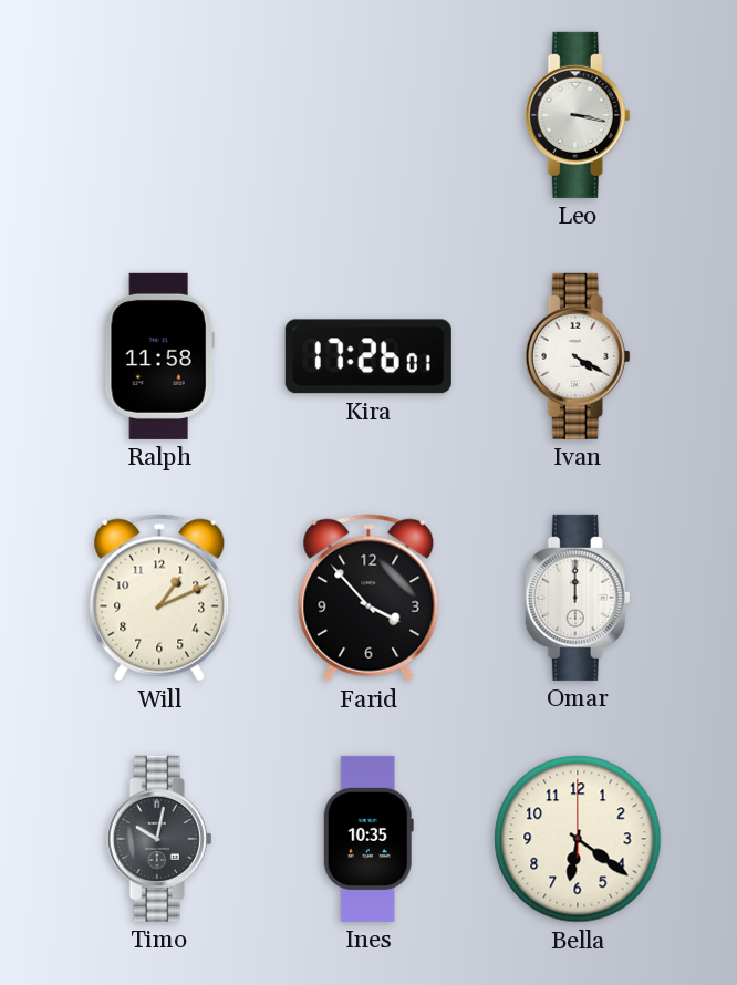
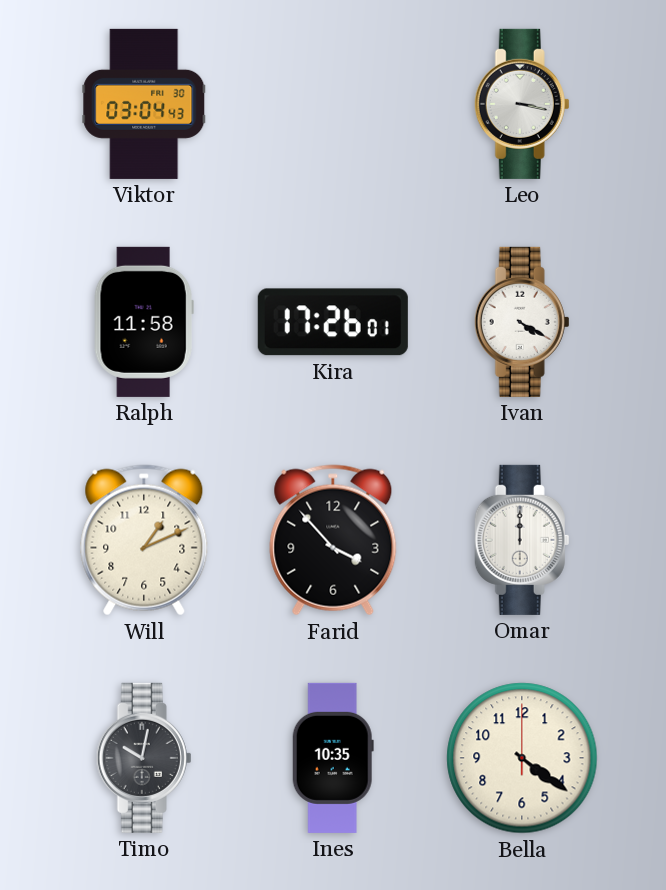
Viktor: none -> 03:04 (144, 104)
Bella: 6:21 -> 4:21 (522, 758)
